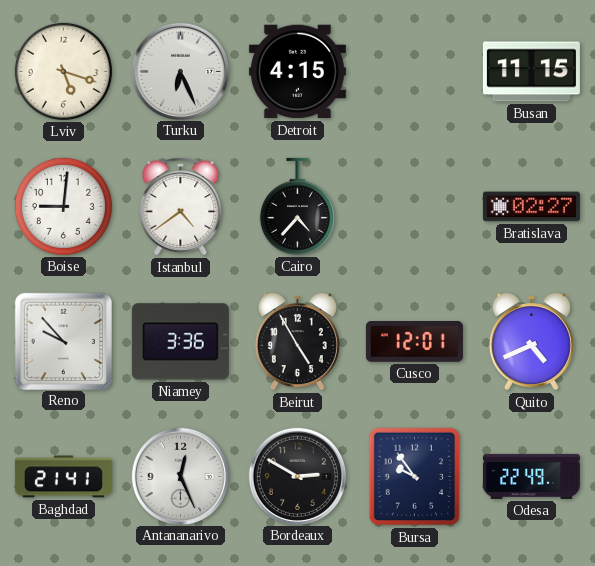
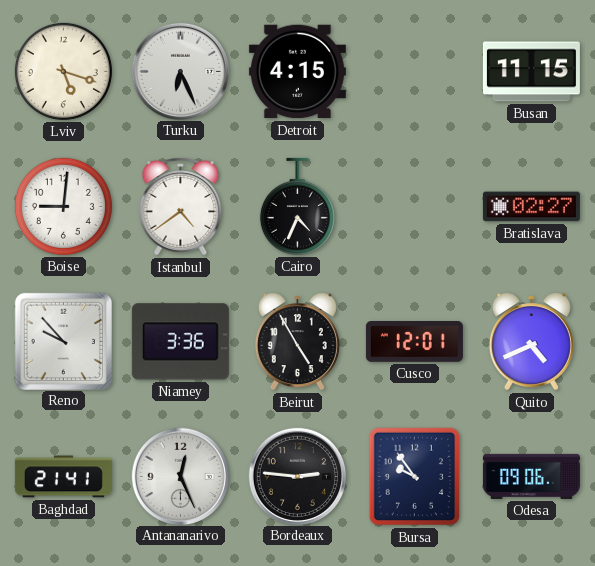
Cairo: 4:37 -> 4:34 (297, 206)
Bordeaux: 2:50 -> 2:46 (297, 476)
Odesa: 22:49 -> 09:06 (531, 476)
